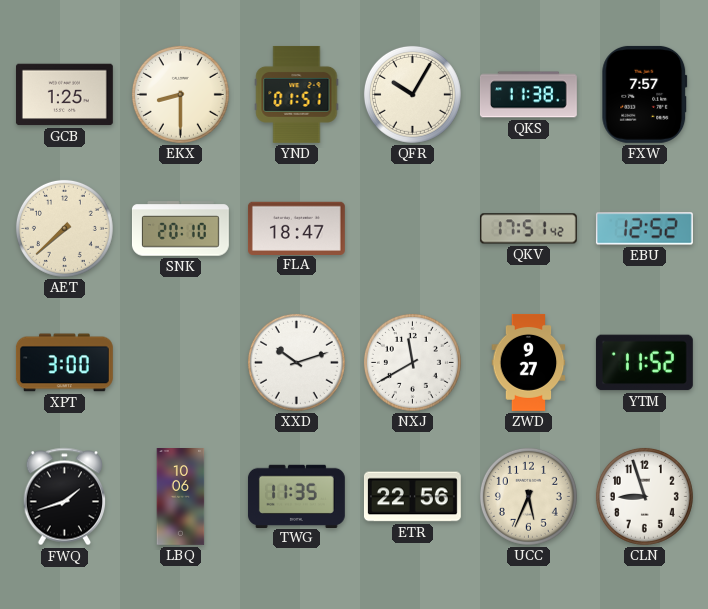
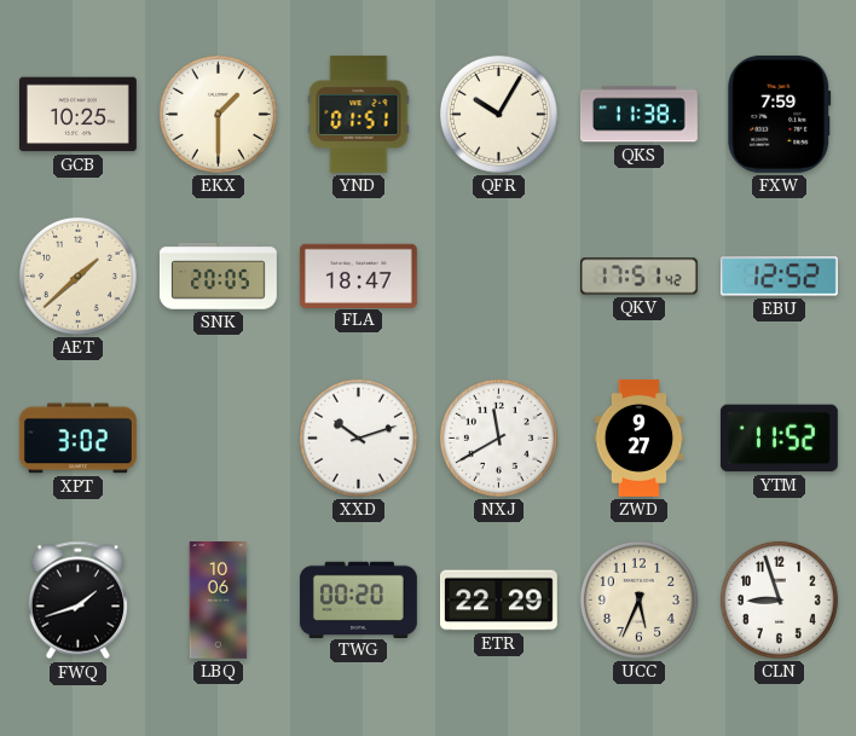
GCB: 1:25 -> 10:25 (77, 115)
EKX: 8:30 -> 1:30 (218, 114)
FXW: 7:57 -> 7:59 (780, 114)
AET: 7:38 -> 1:38 (77, 276)
SNK: 20:10 -> 20:05 (218, 277)
XPT: 3:00 -> 3:02 (77, 439)
TWG: 11:35 -> 00:20 (358, 599)
ETR: 22:56 -> 22:29 (498, 601)
